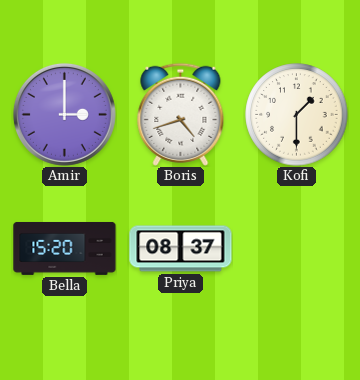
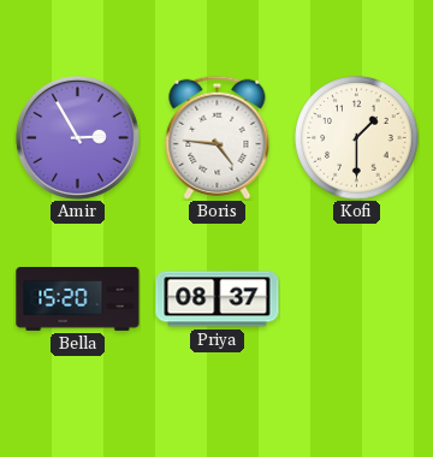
Amir: 3:00 -> 2:55 (77, 137)
Boris: 4:42 -> 4:46 (218, 137)
